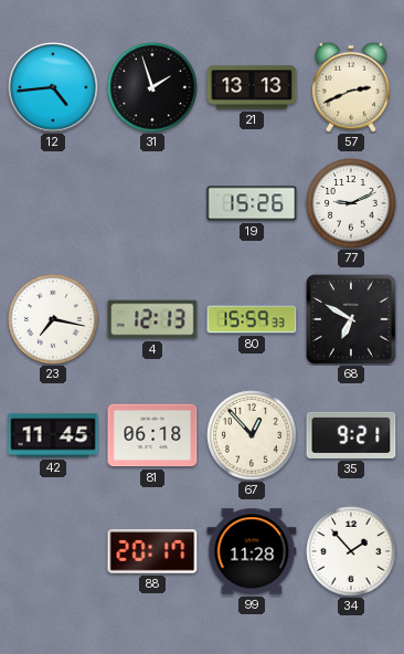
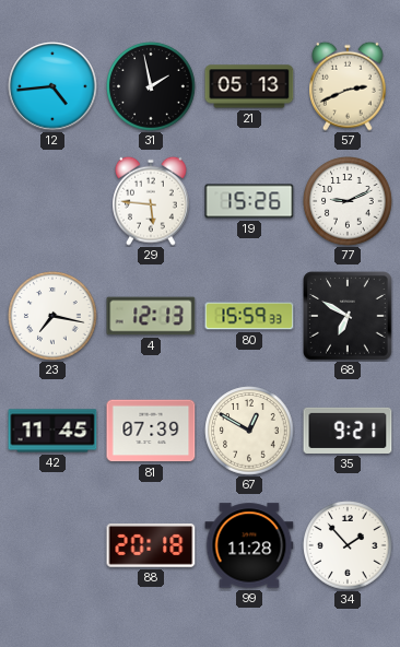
31: 1:57 -> 1:58 (151, 86)
21: 13:13 -> 05:13 (249, 86)
29: none -> 5:46 (152, 201)
81: 06:18 -> 07:39 (151, 431)
67: 12:53 -> 12:50 (249, 431)
88: 20:17 -> 20:18 (151, 545)
